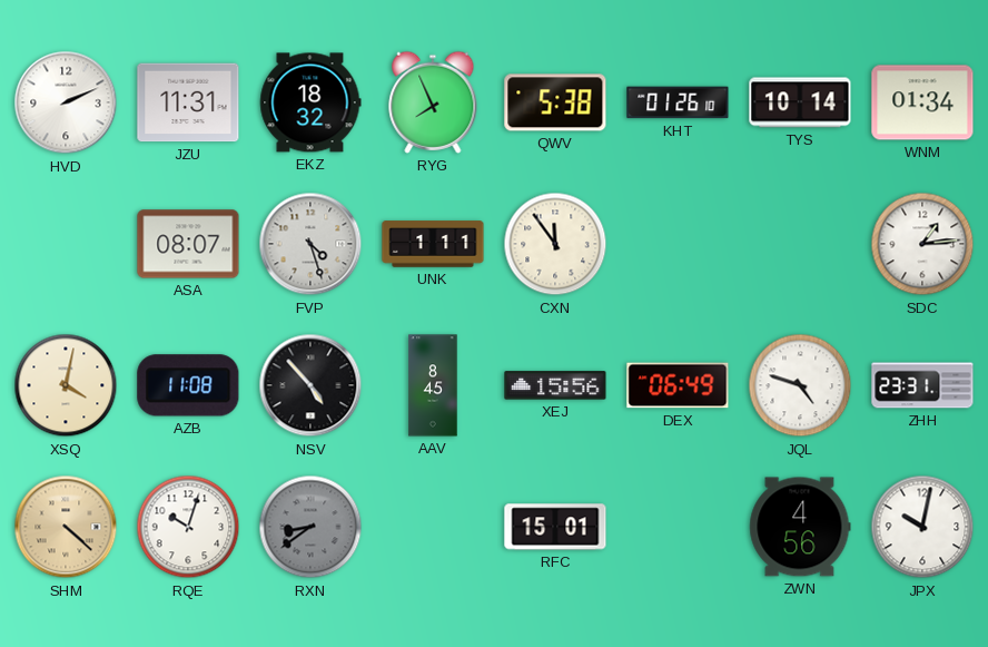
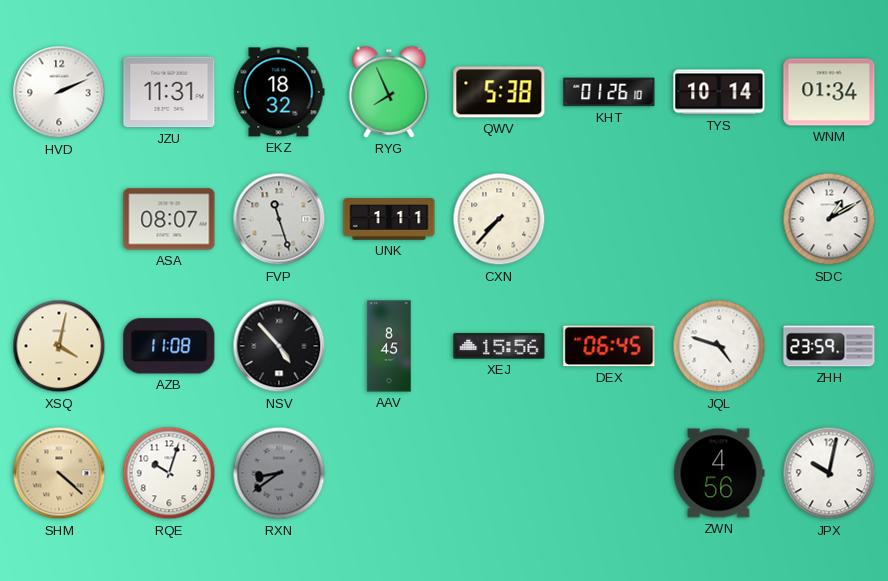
FVP: 4:27 -> 11:27 (279, 219)
CXN: 11:54 -> 7:37 (499, 219)
SDC: 1:14 -> 1:10 (829, 219)
DEX: 06:49 -> 06:45 (609, 346)
ZHH: 23:31 -> 23:59 (829, 346)
RFC: 15:01 -> none (555, 527)
